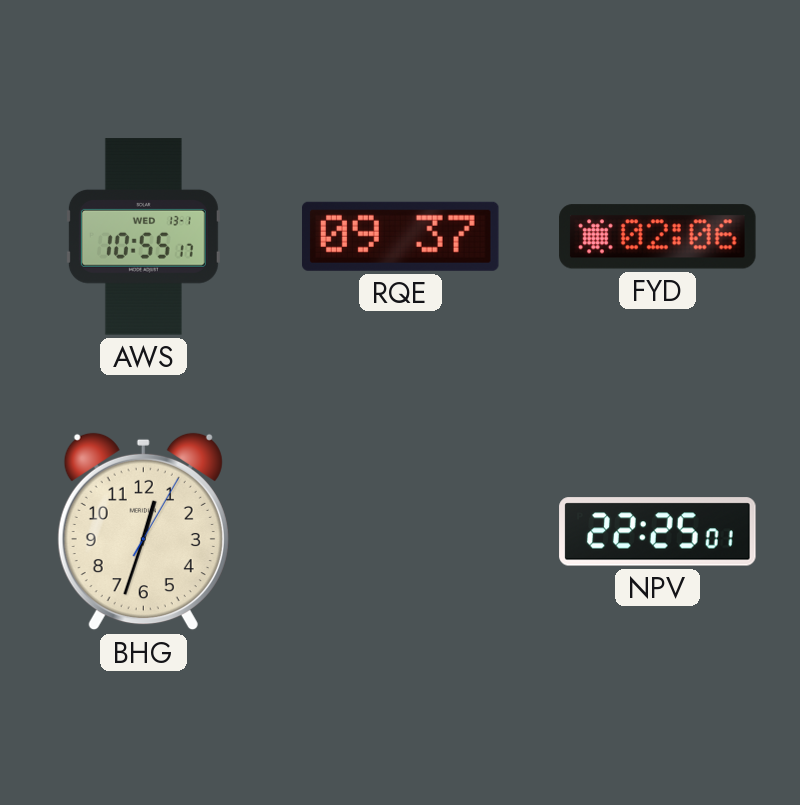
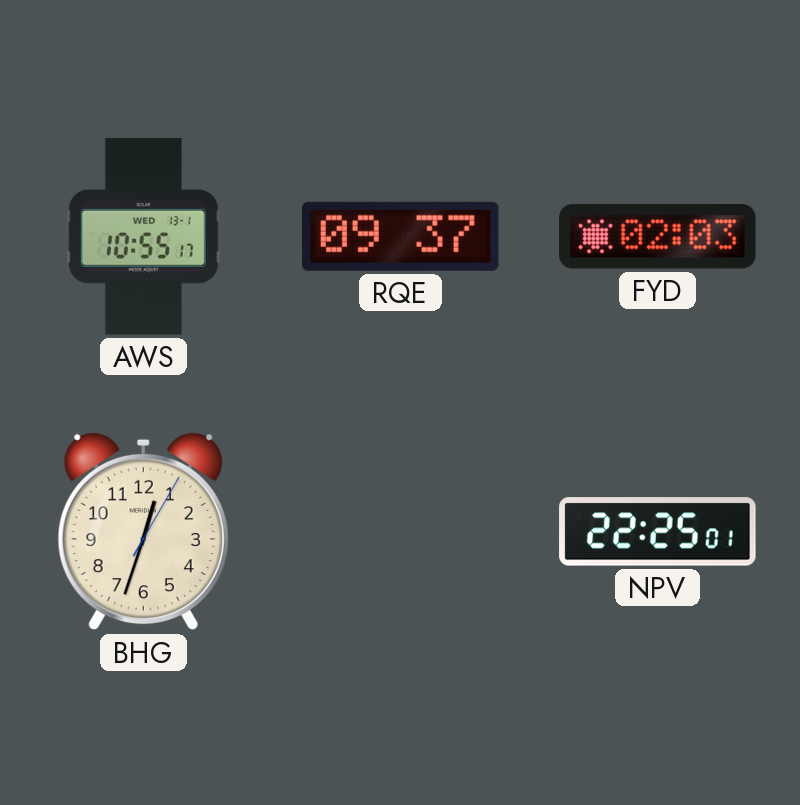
FYD: 02:06 -> 02:03 (658, 237)
